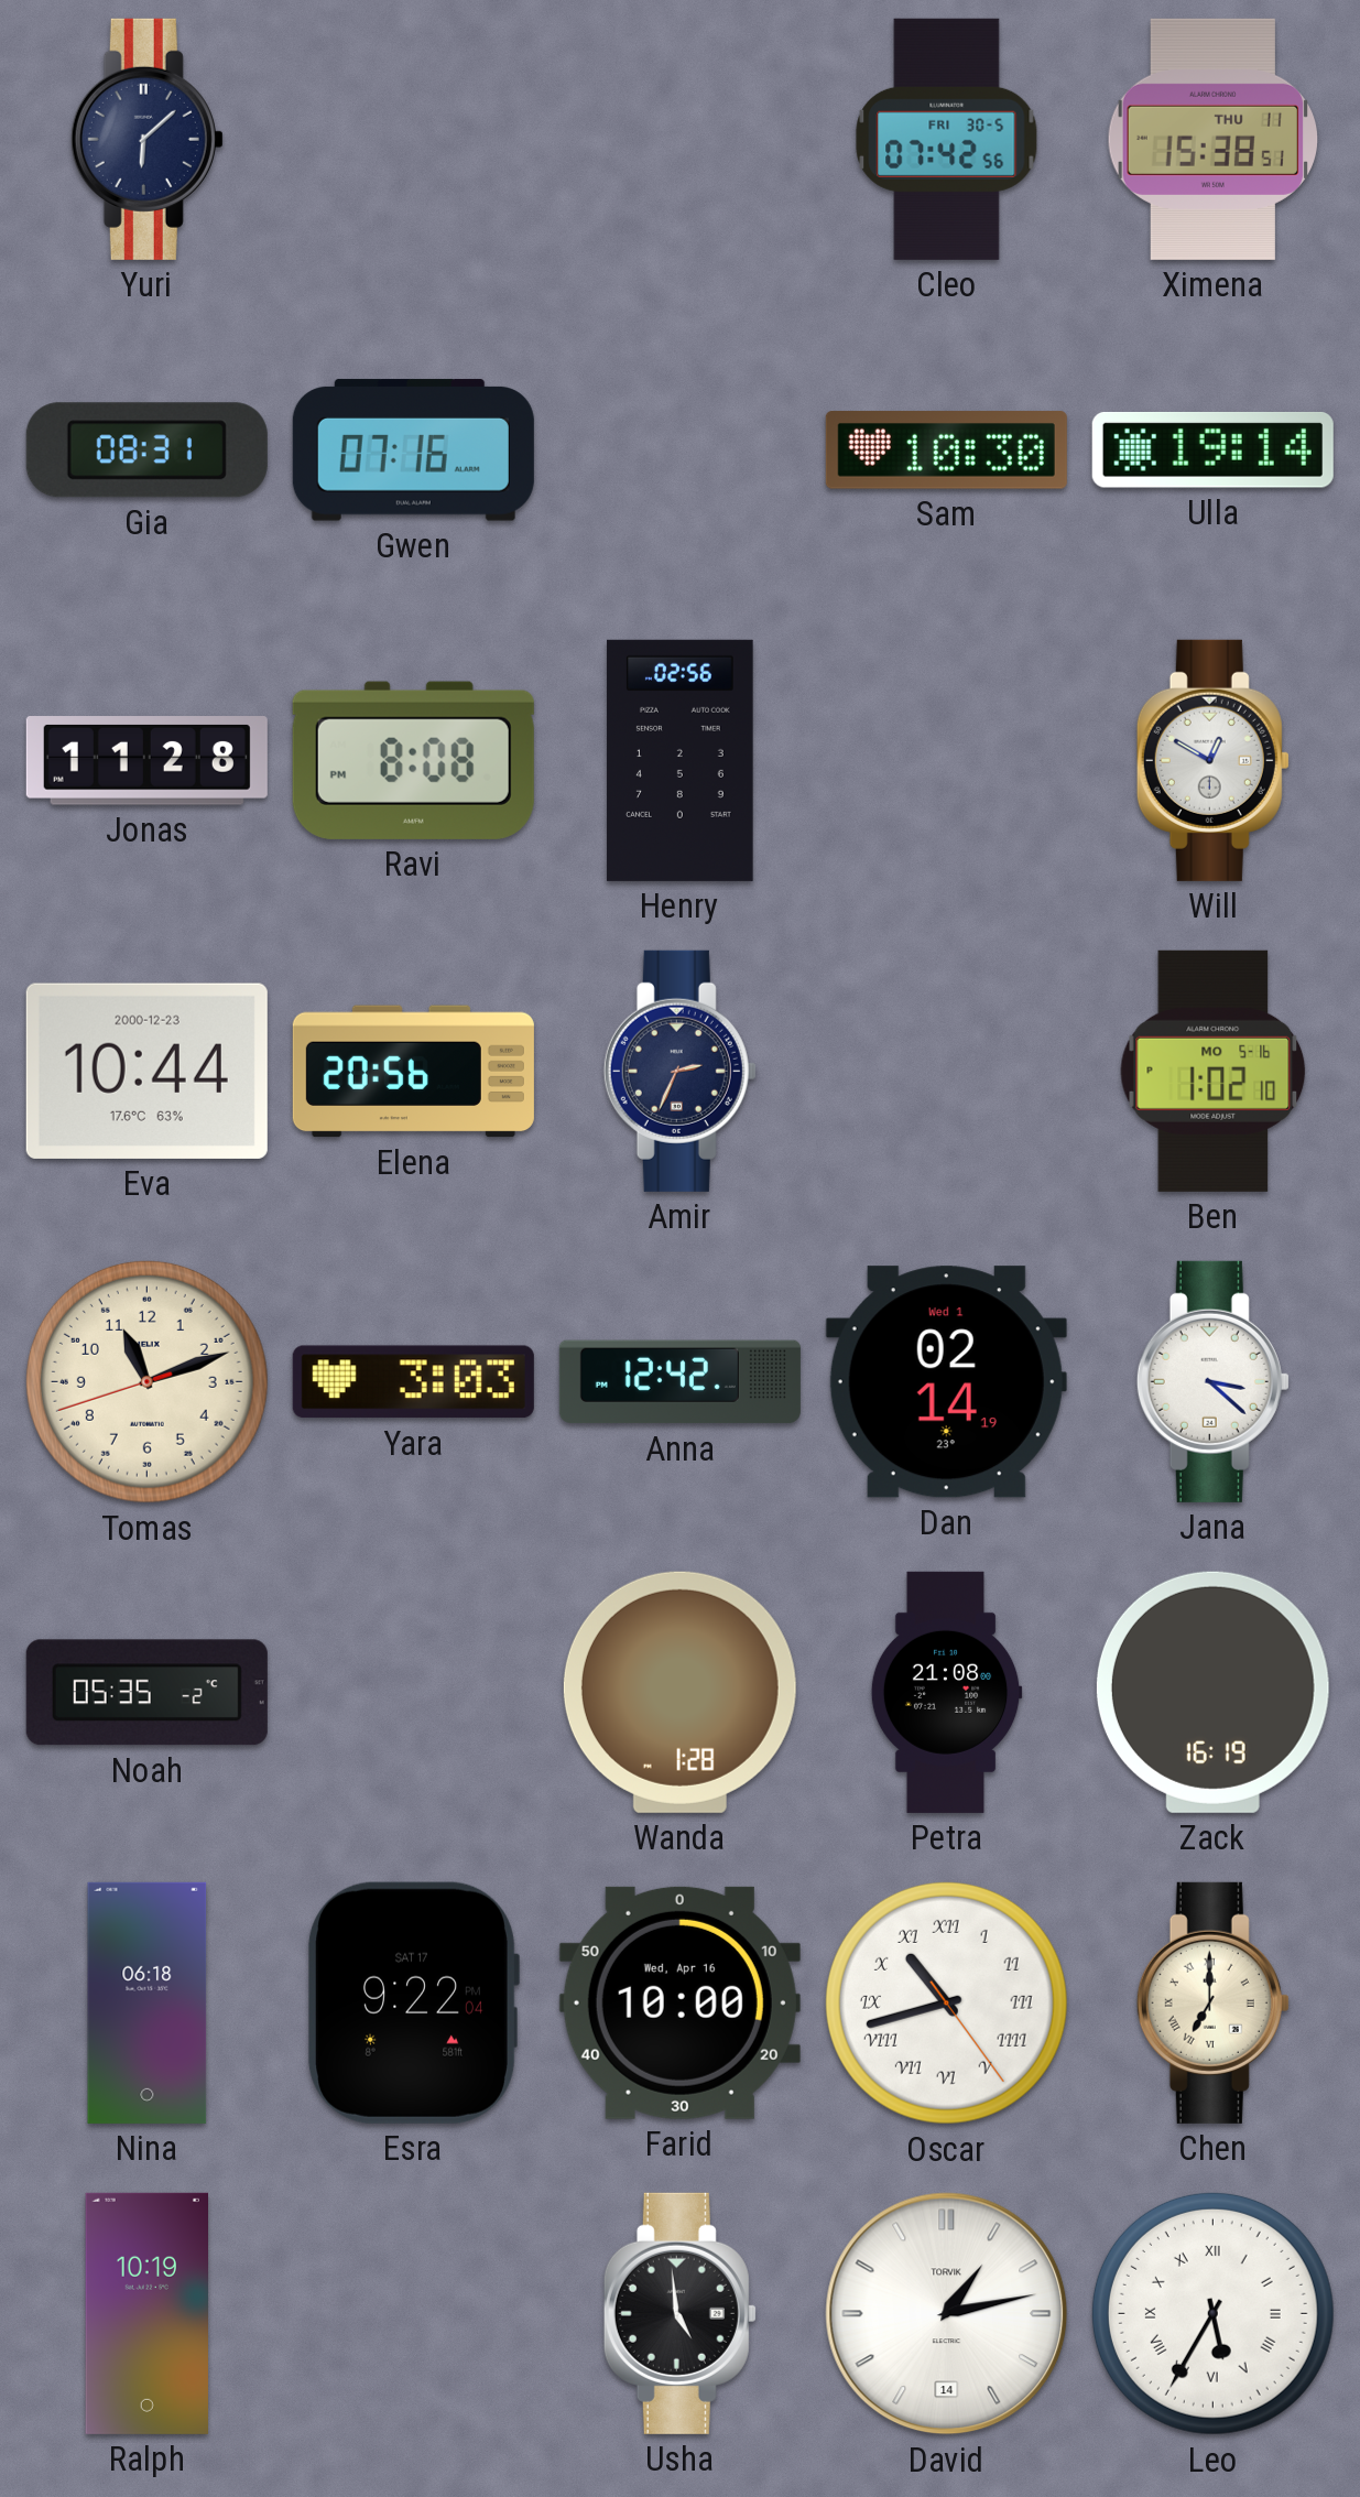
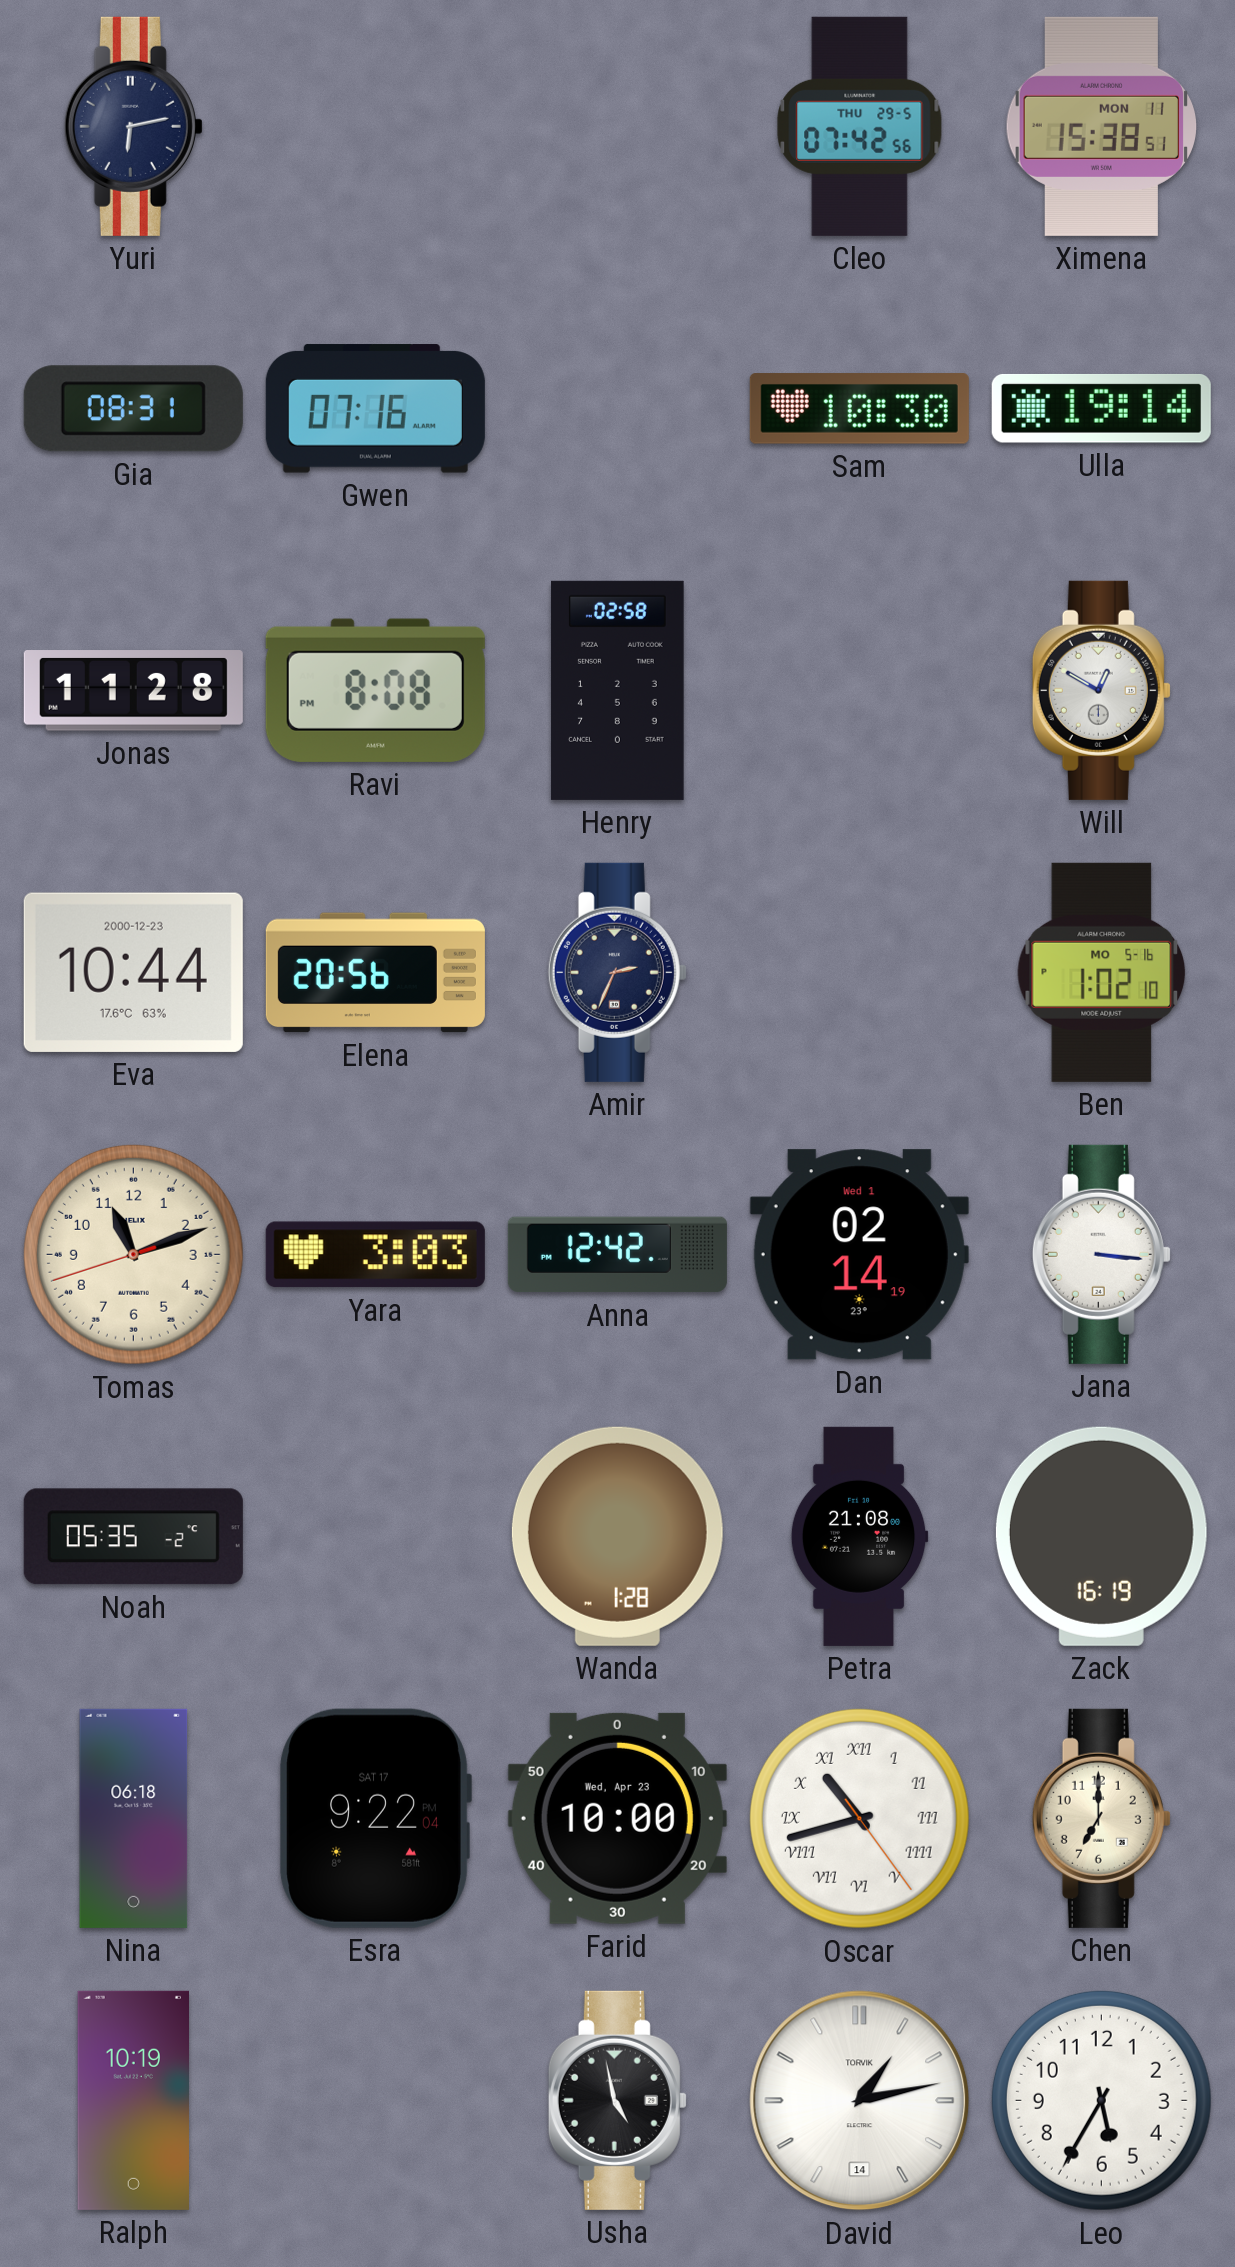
Yuri: 6:08 -> 6:13 (133, 126)
Cleo date: FRI 30-5 -> THU 29-5 (860, 126)
Ximena date: THU 11 -> MON 11 (1101, 126)
Henry: 02:56 -> 02:58 (618, 690)
Jana: 3:22 -> 3:16 (1101, 1254)
Farid date: Wed, Apr 16 -> Wed, Apr 23 (617, 1818)
Chen numerals: Roman -> Arabic (1101, 1818)
Usha: 4:59 -> 4:58 (617, 2100)
Leo numerals: Roman -> Arabic (1101, 2100)
